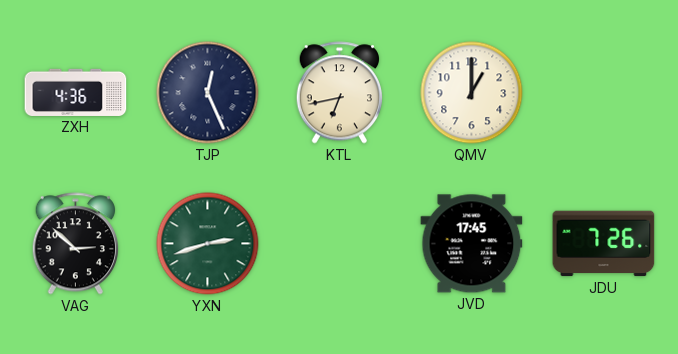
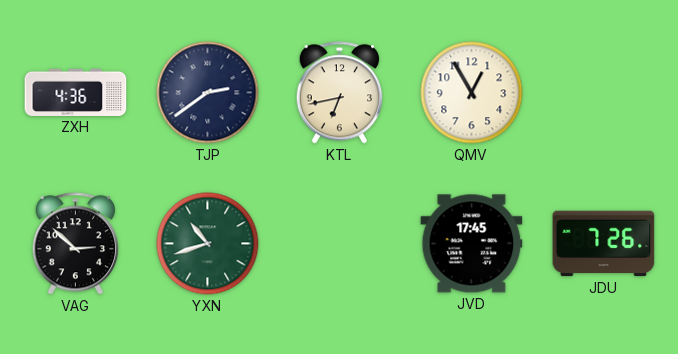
TJP: 12:26 -> 2:39 (208, 93)
QMV: 1:00 -> 12:55 (472, 93)
YXN: 2:42 -> 10:42 (208, 244)
